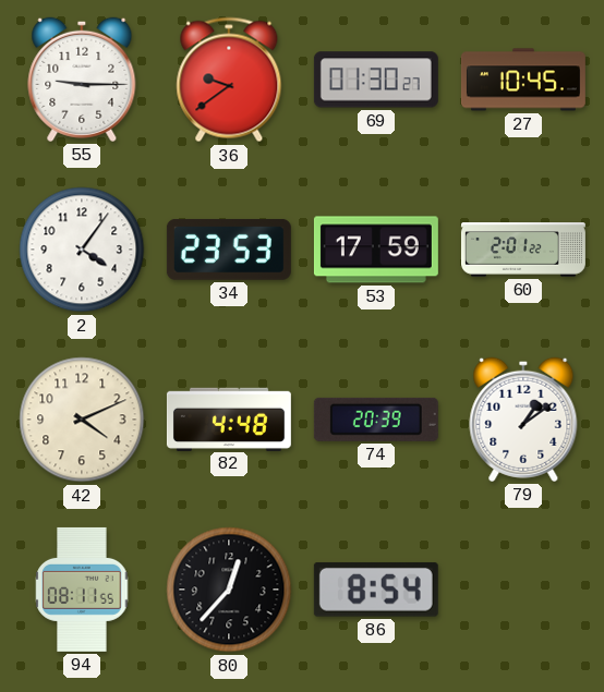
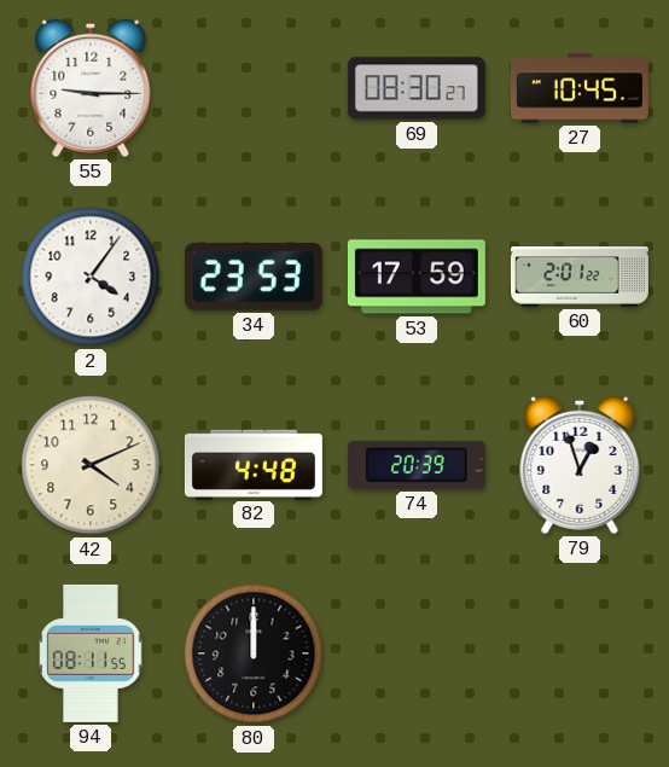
36: 9:39 -> none (229, 80)
69: 01:30 -> 08:30 (417, 88)
79: 1:09 -> 12:57 (580, 465)
80: 12:37 -> 12:00 (254, 653)
86: 8:54 -> none (376, 590)
